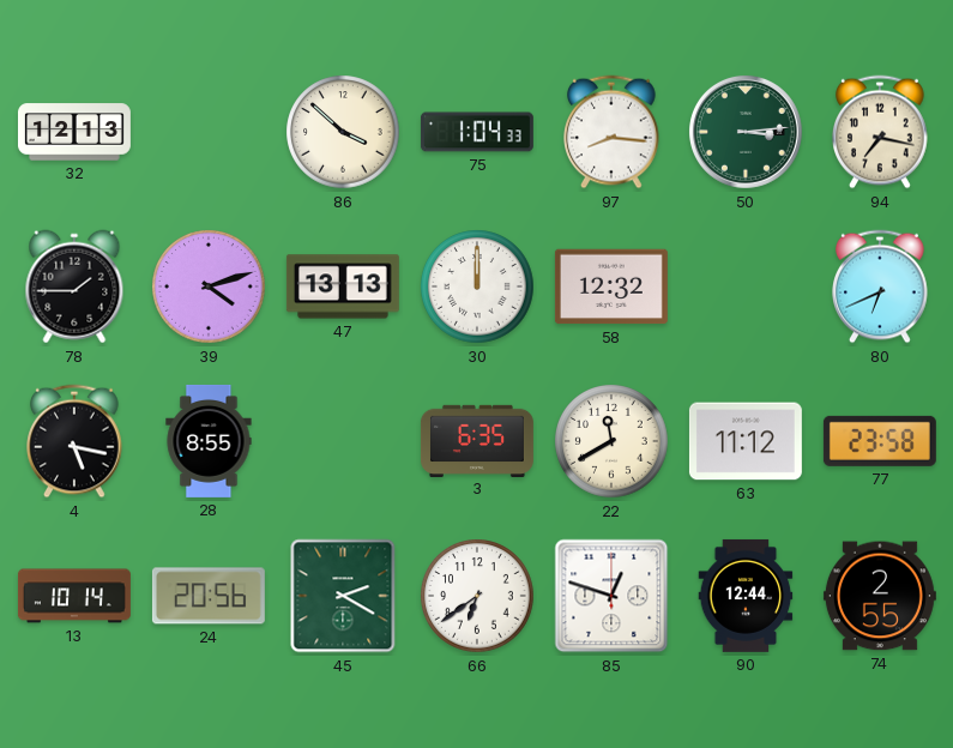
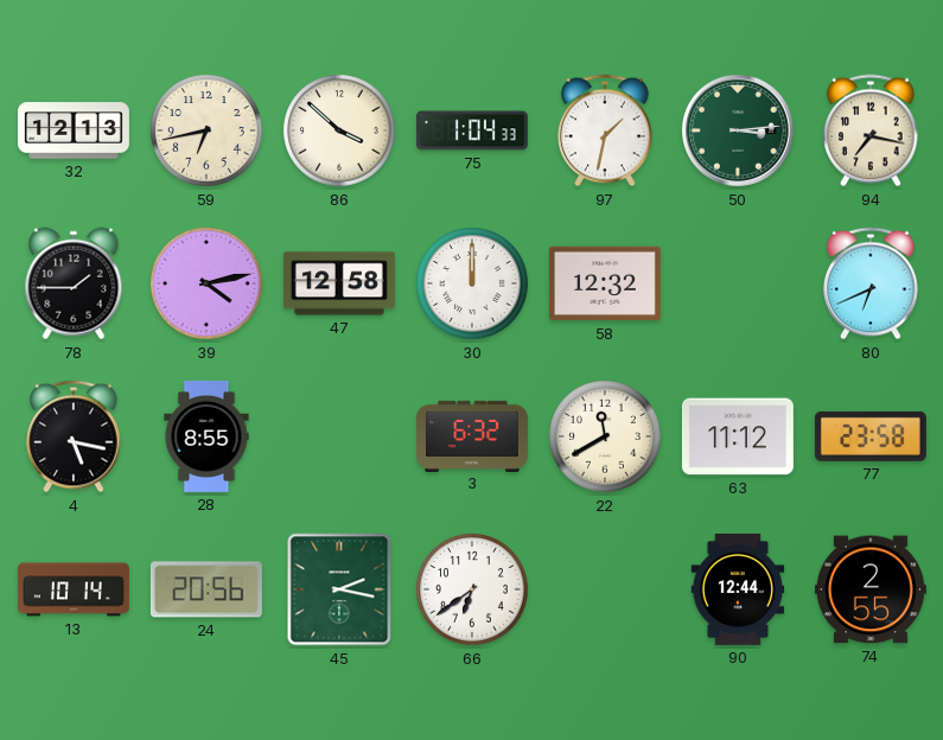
59: none -> 6:43 (206, 130)
97: 8:16 -> 1:32 (605, 130)
39: 4:12 -> 4:13 (206, 283)
47: 13:13 -> 12:58 (339, 283)
3: 6:35 -> 6:32 (472, 435)
45: 2:20 -> 2:17 (339, 589)
85: 12:48 -> none (611, 596)
